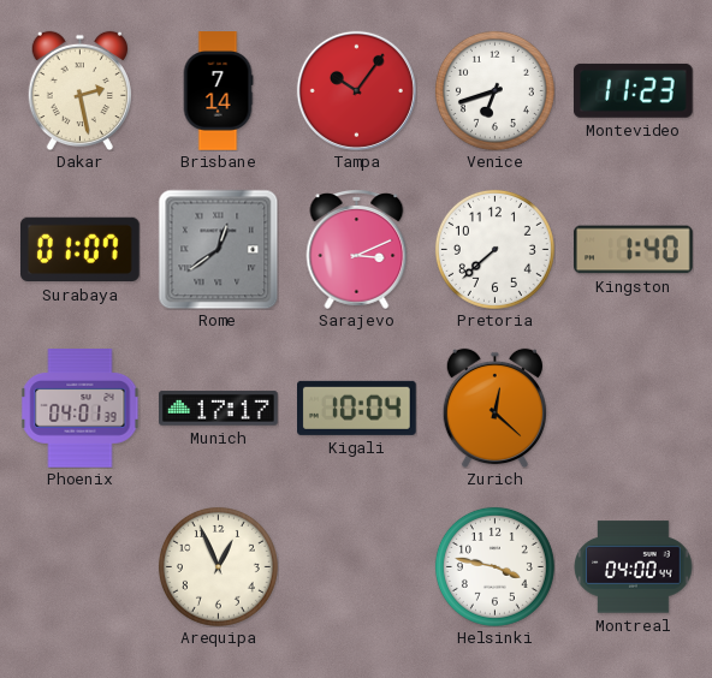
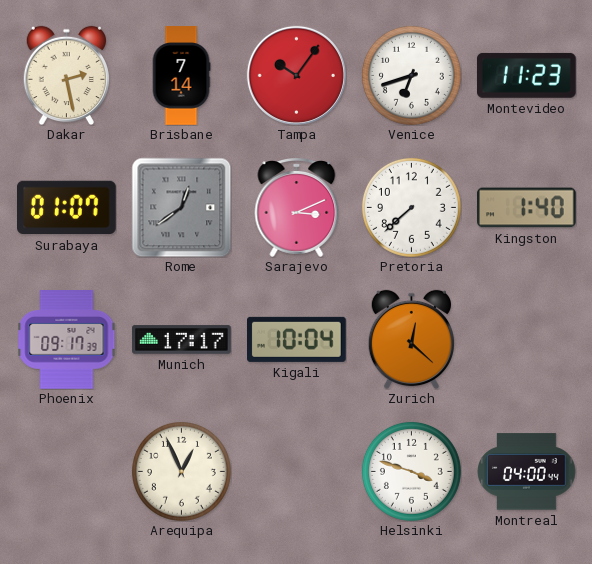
Phoenix: 04:01 -> 09:17 (67, 340)
Helsinki: 3:47 -> 3:48 (411, 471)
